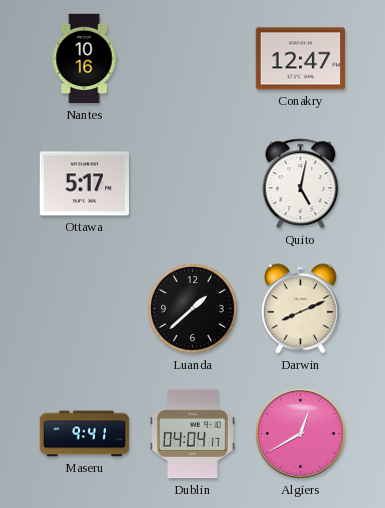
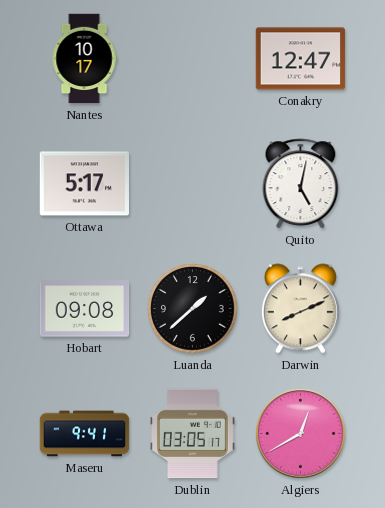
Nantes: 10:16 -> 10:17 (84, 59)
Hobart: none -> 09:08 (85, 309)
Dublin: 04:04 -> 03:05 (193, 434)
